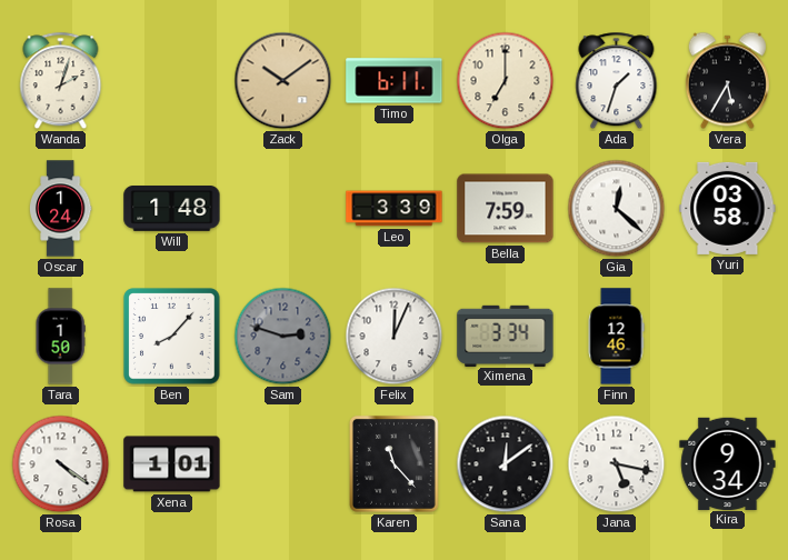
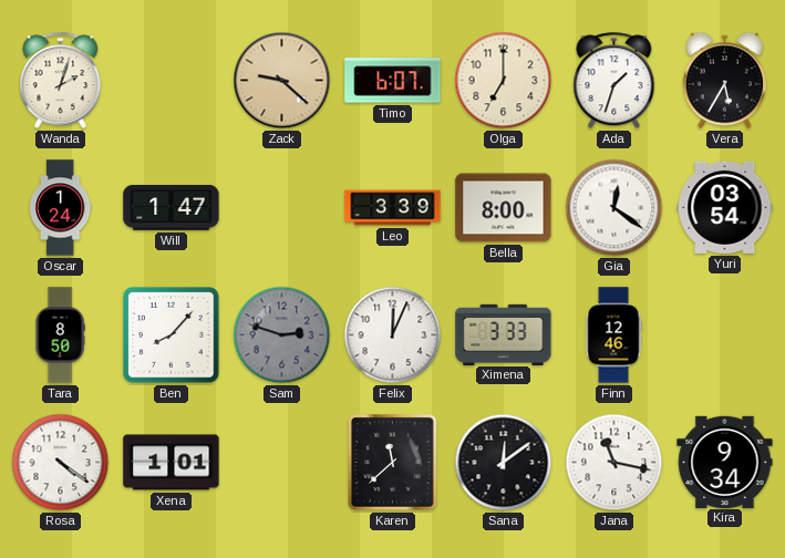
Zack: 10:09 -> 9:22 (282, 81)
Timo: 6:11 -> 6:07 (393, 81)
Will: 1:48 -> 1:47 (172, 208)
Bella: 7:59 -> 8:00 (504, 208)
Gia: 12:22 -> 12:21 (614, 208)
Yuri: 03:58 -> 03:54 (725, 207)
Tara: 1:50 -> 8:50 (60, 335)
Ximena: 3:34 -> 3:33 (504, 334)
Karen: 11:23 -> 11:38 (392, 462)
Jana: 5:17 -> 11:17 (614, 463)
